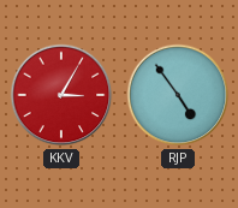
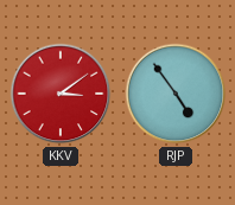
KKV: 3:05 -> 3:09 (61, 94)
